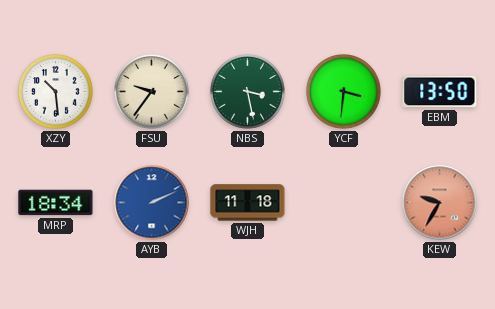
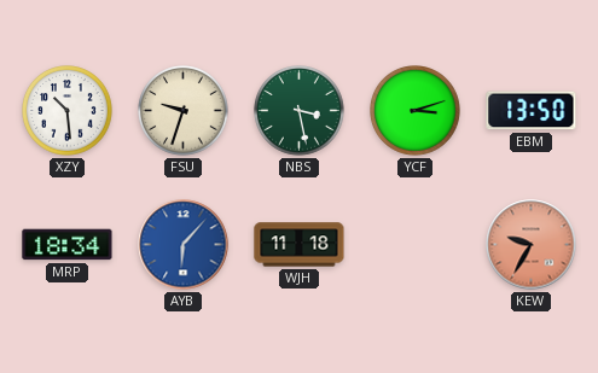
FSU: 9:36 -> 9:33 (184, 111)
YCF: 3:31 -> 3:12 (416, 111)
AYB: 2:11 -> 6:07 (184, 245)
